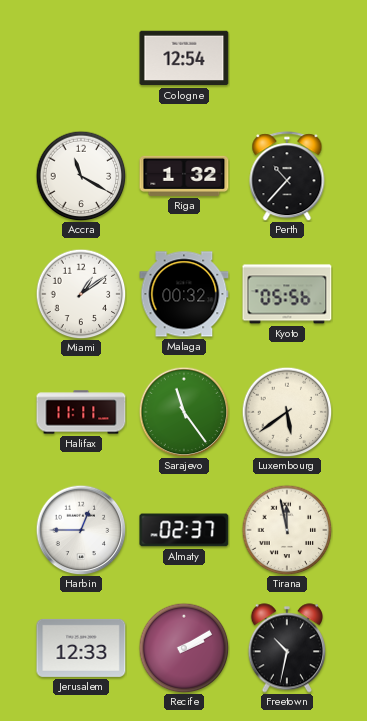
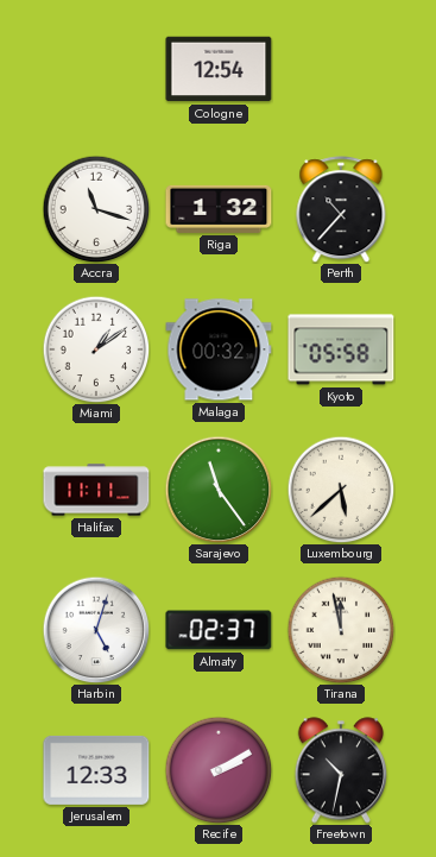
Accra: 11:20 -> 11:18 (96, 209)
Kyoto: 05:56 -> 05:58 (341, 349)
Luxembourg: 5:39 -> 5:38 (341, 490)
Harbin: 12:45 -> 5:03 (96, 630)
